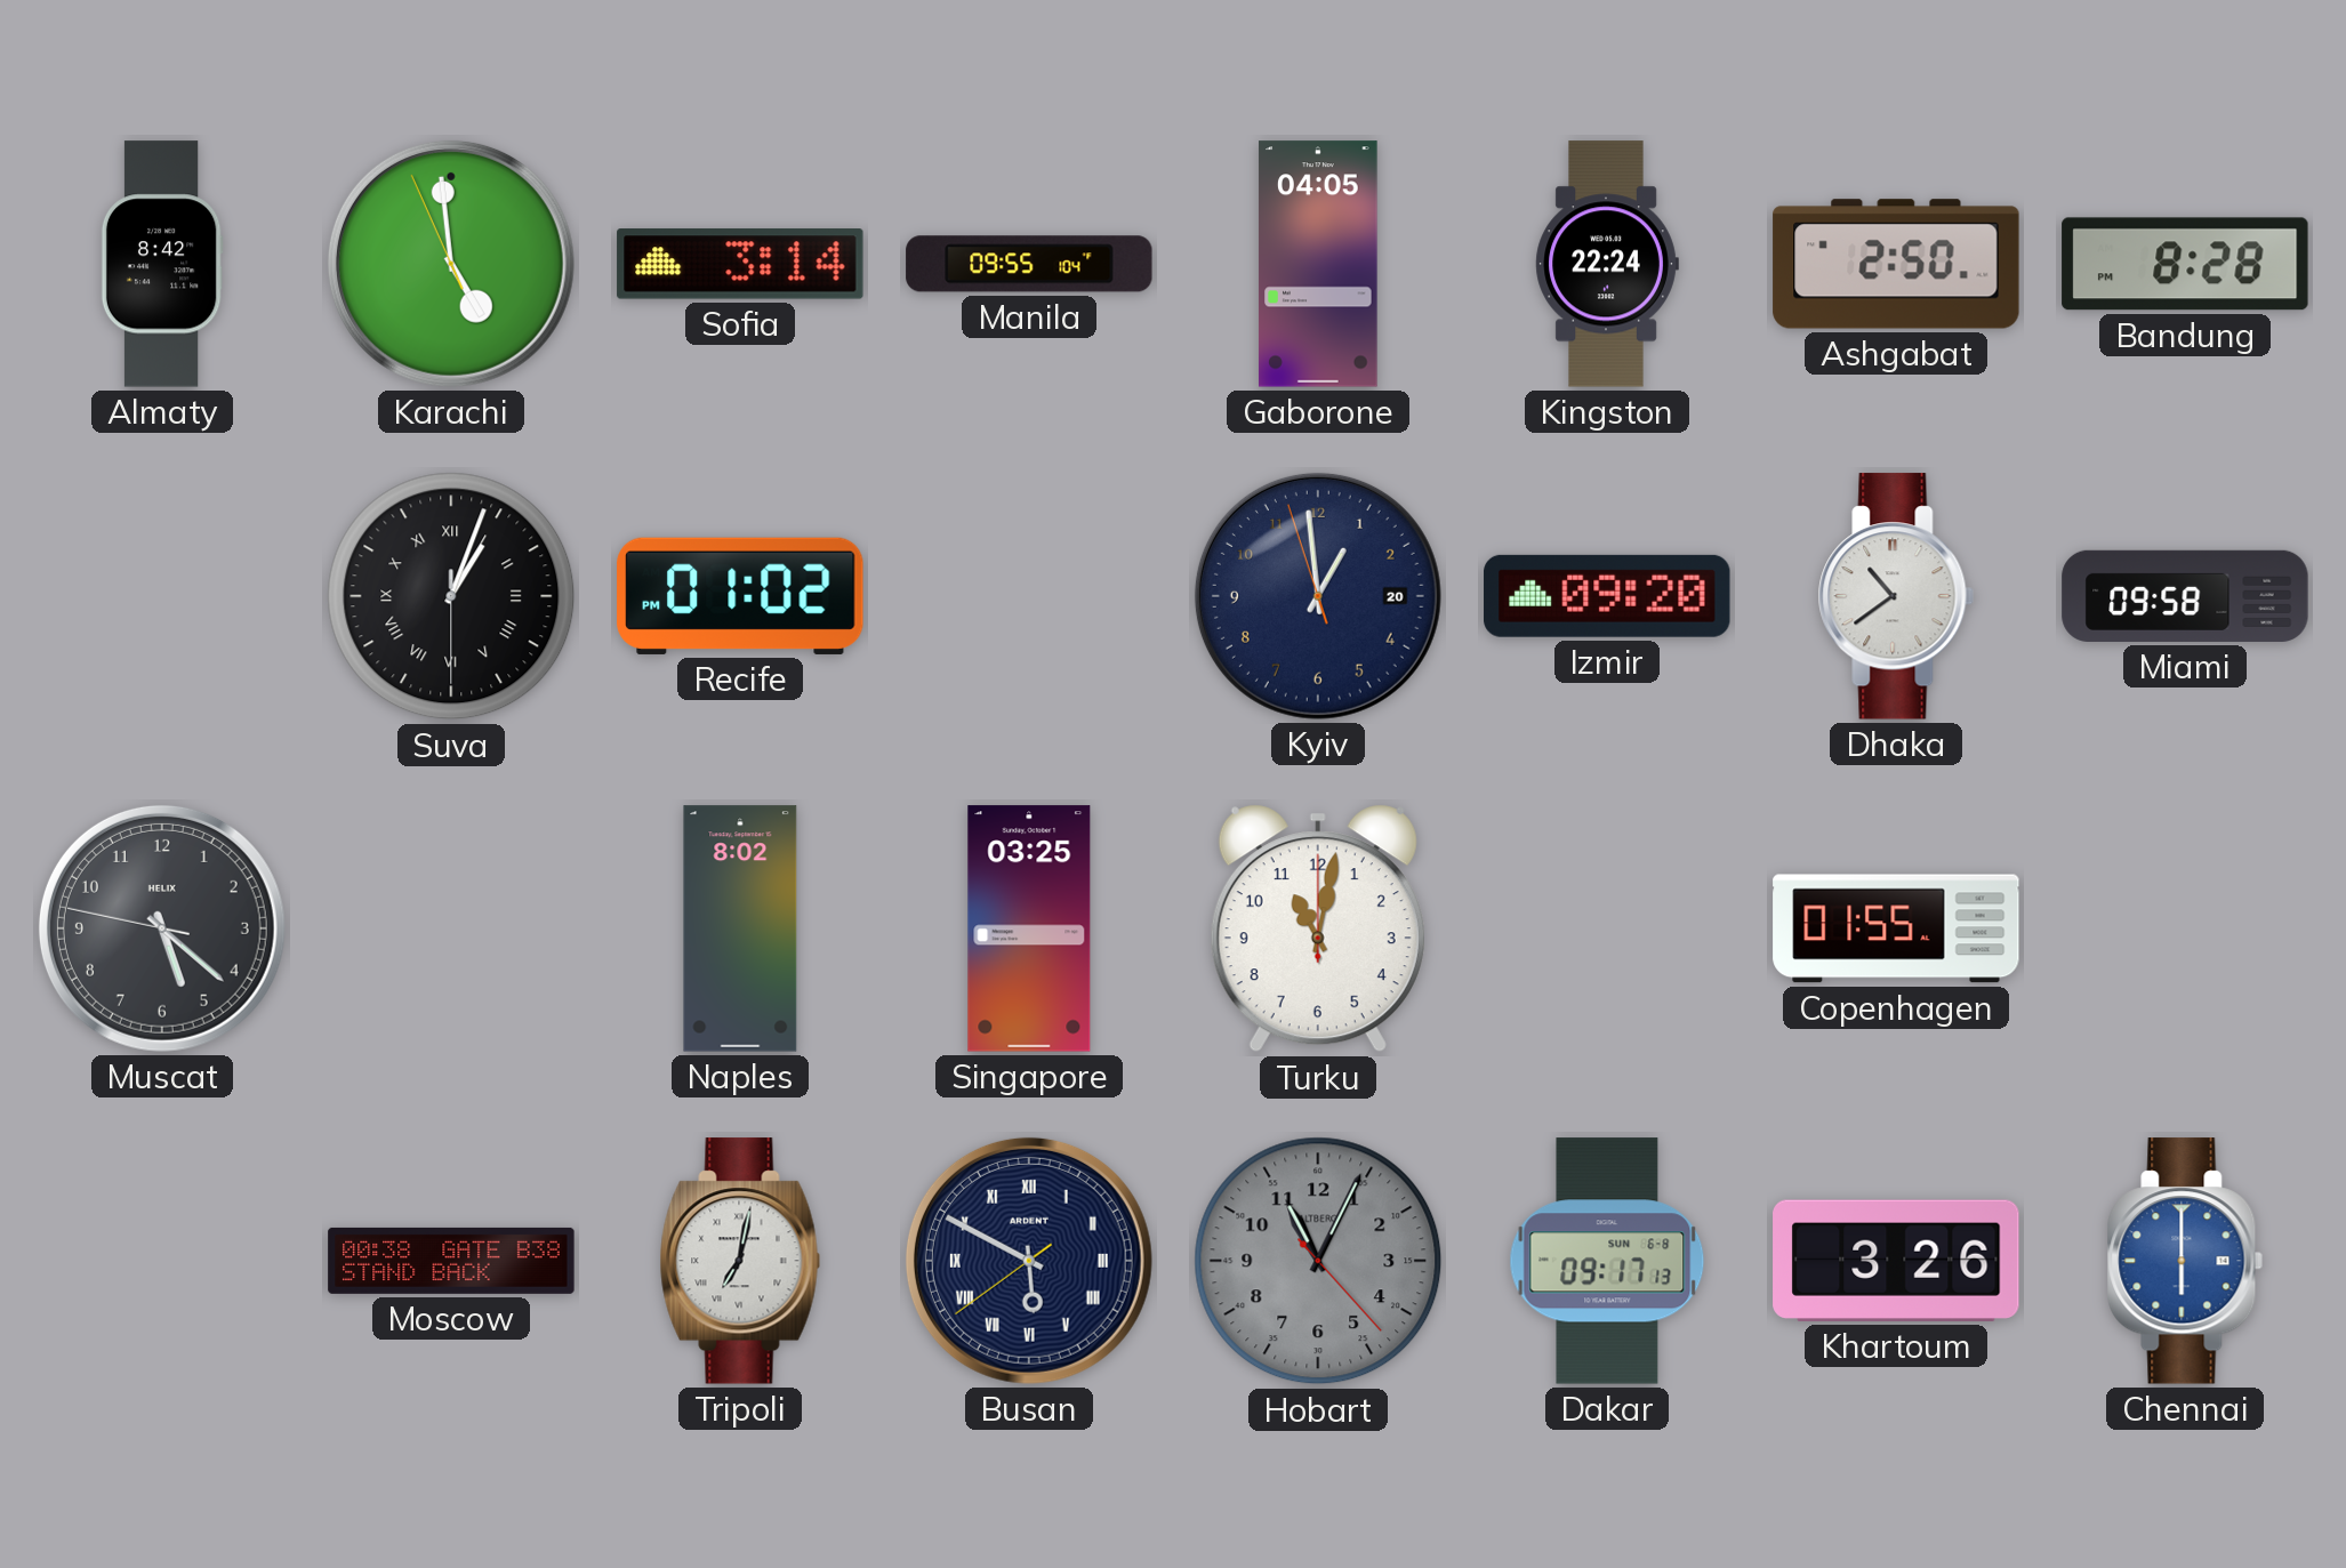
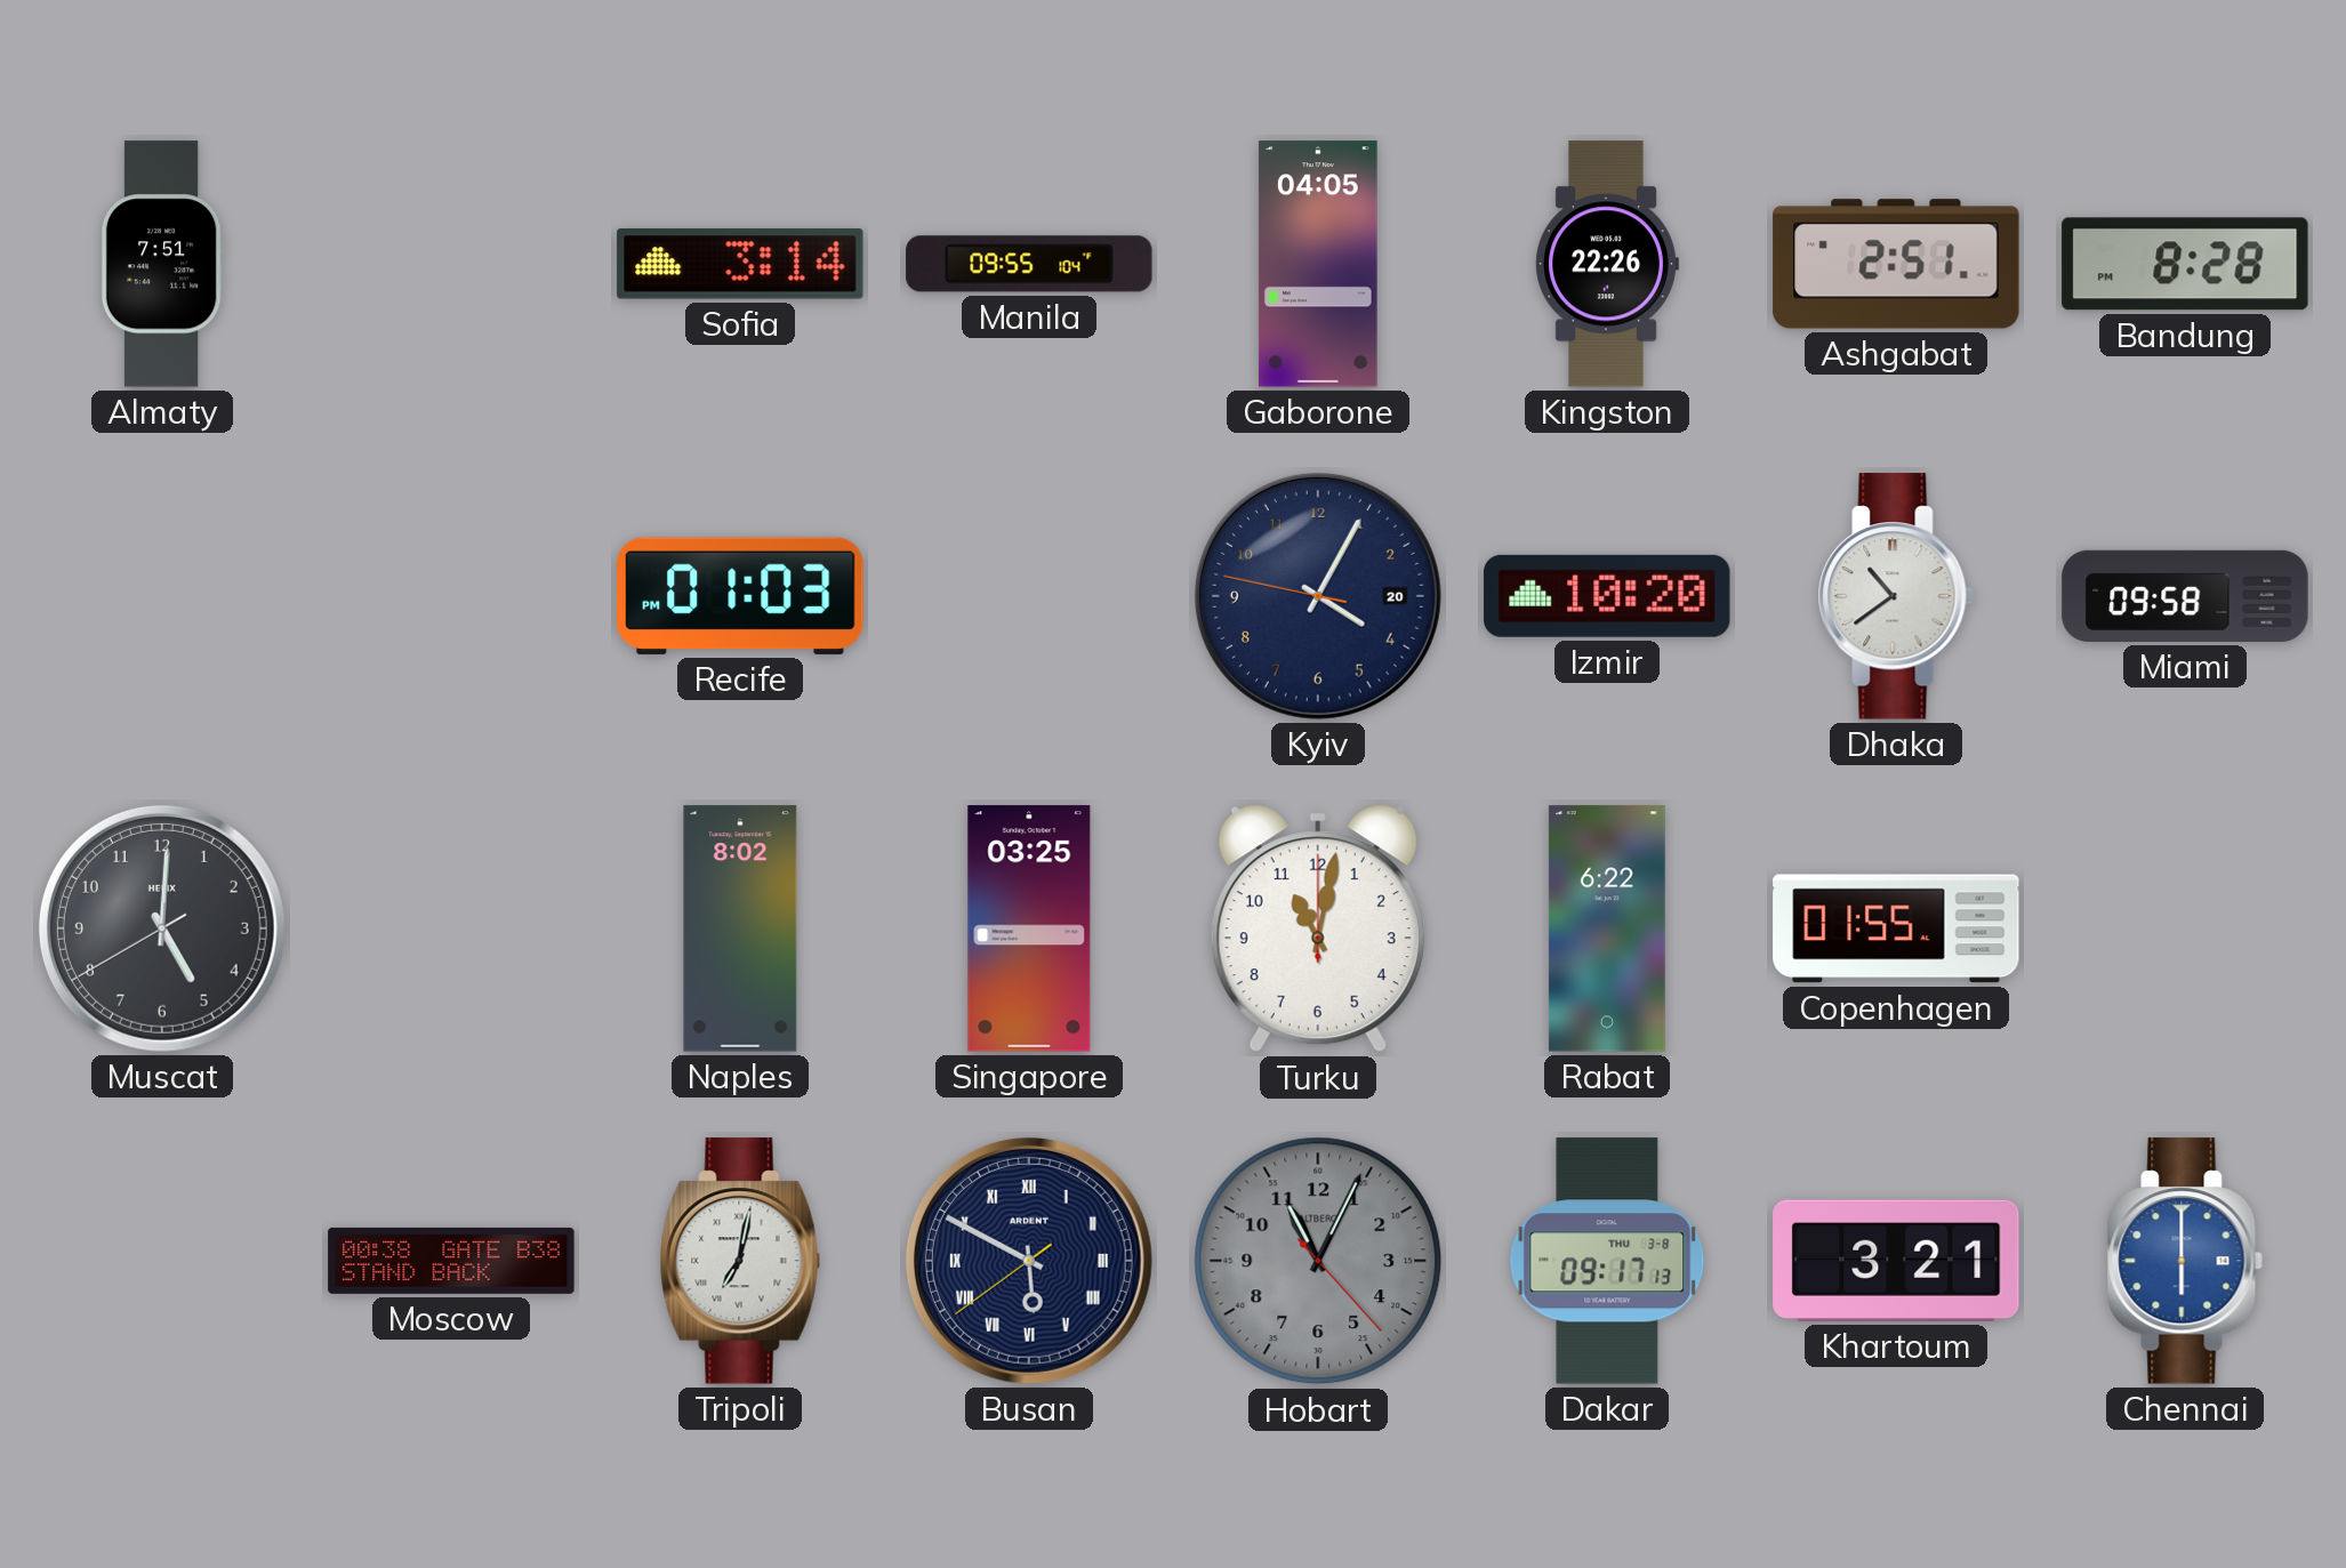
Almaty: 8:42 -> 7:51 (162, 264)
Karachi: 4:58 -> none (451, 264)
Kingston: 22:24 -> 22:26 (1607, 264)
Ashgabat: 2:50 -> 2:51 (1896, 264)
Suva: 1:03 -> none (451, 596)
Recife: 01:02 -> 01:03 (740, 596)
Kyiv: 12:58 -> 4:04 (1318, 596)
Izmir: 09:20 -> 10:20 (1607, 596)
Muscat: 5:21 -> 5:00 (162, 928)
Rabat: none -> 6:22 (1607, 928)
Dakar date: SUN 6-8 -> THU 3-8 (1607, 1261)
Khartoum: 3:26 -> 3:21 (1896, 1261)
